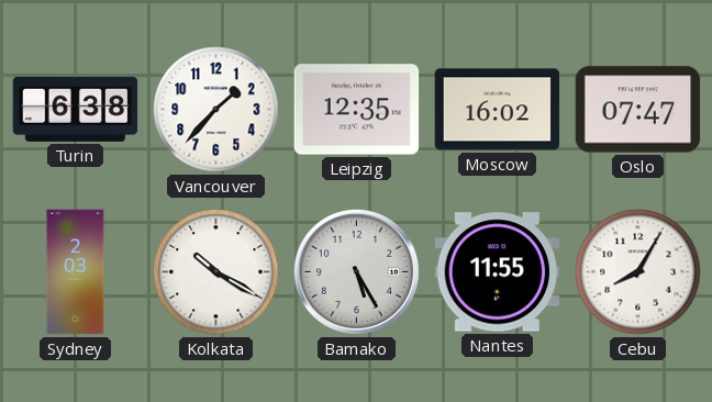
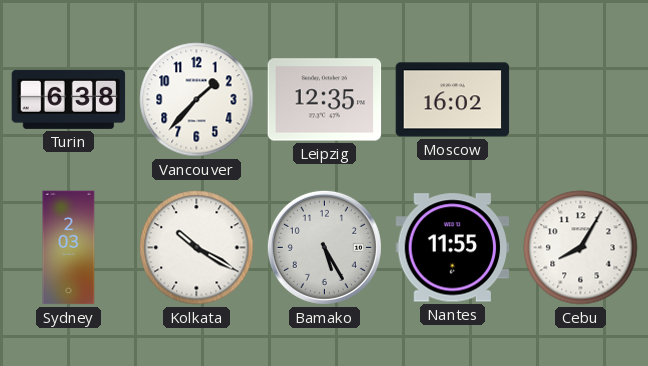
Oslo: 07:47 -> none (638, 110)
